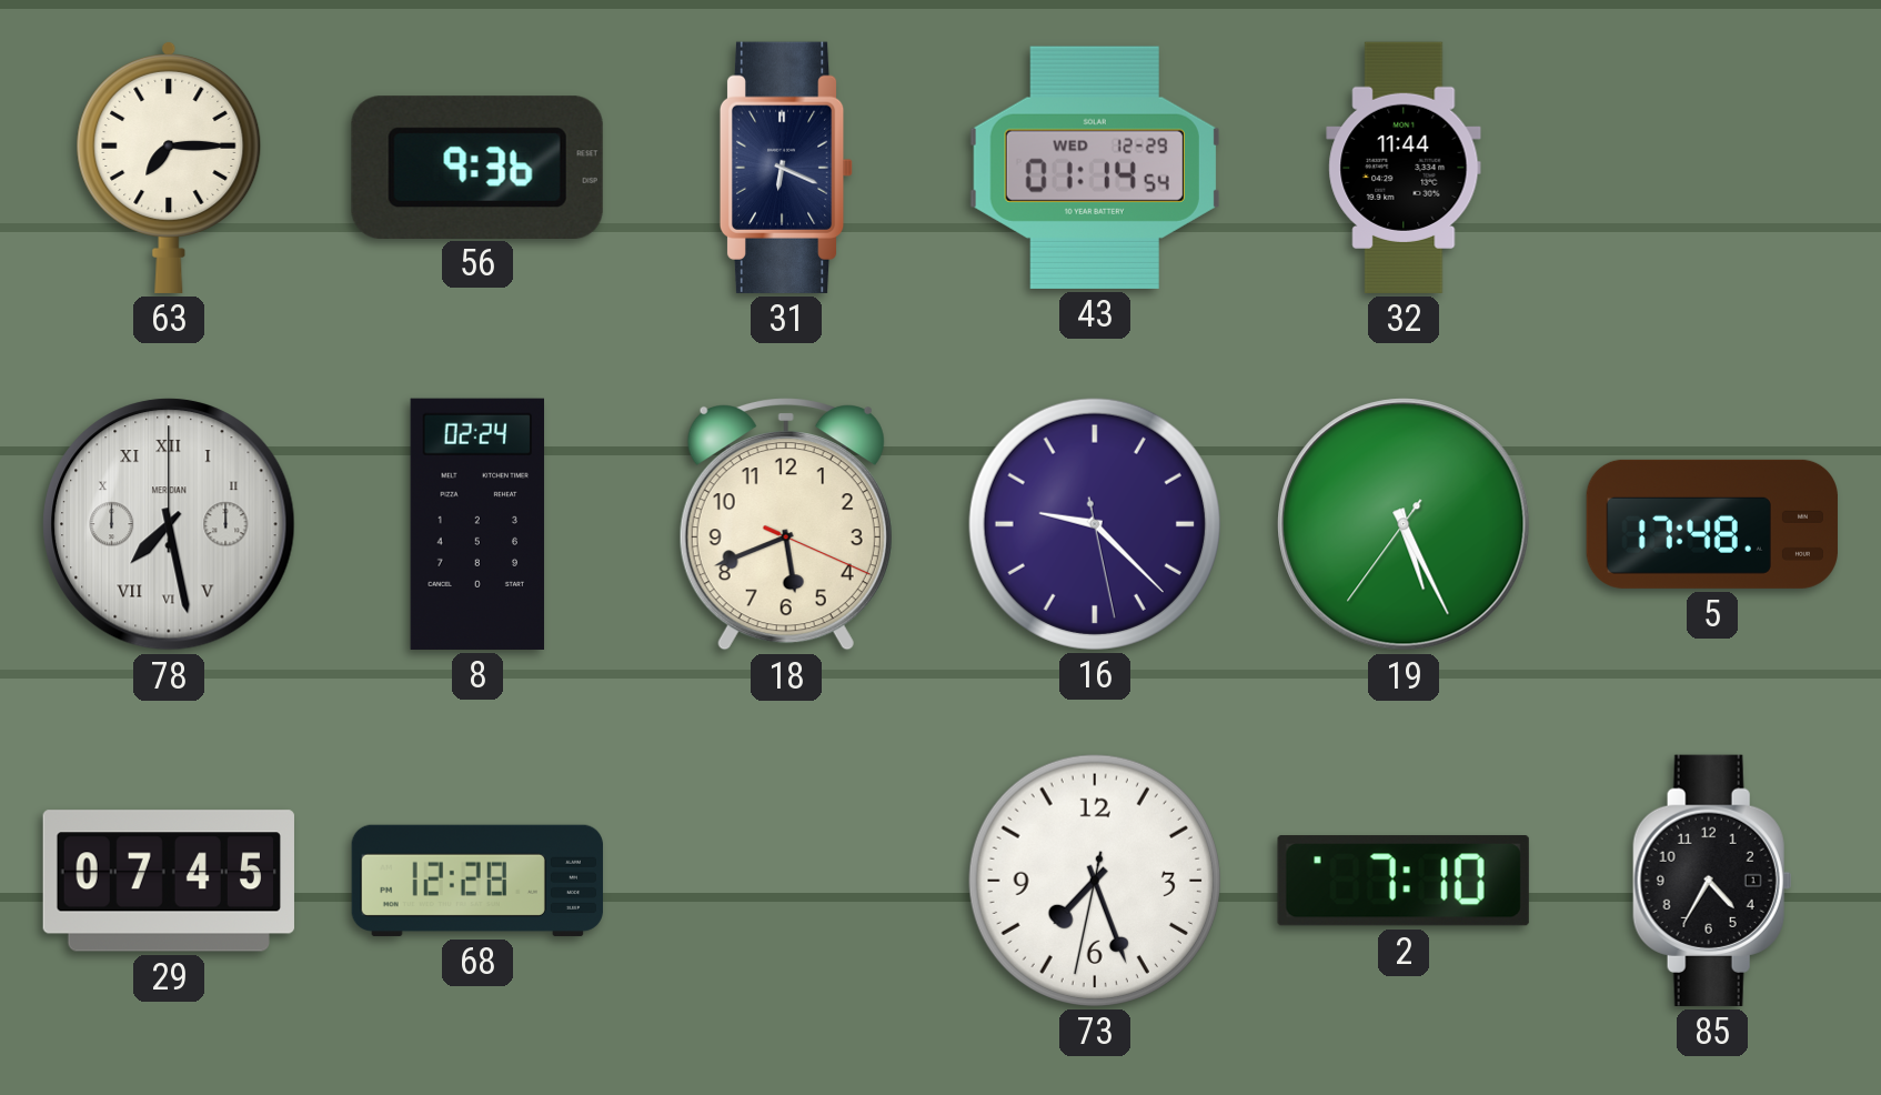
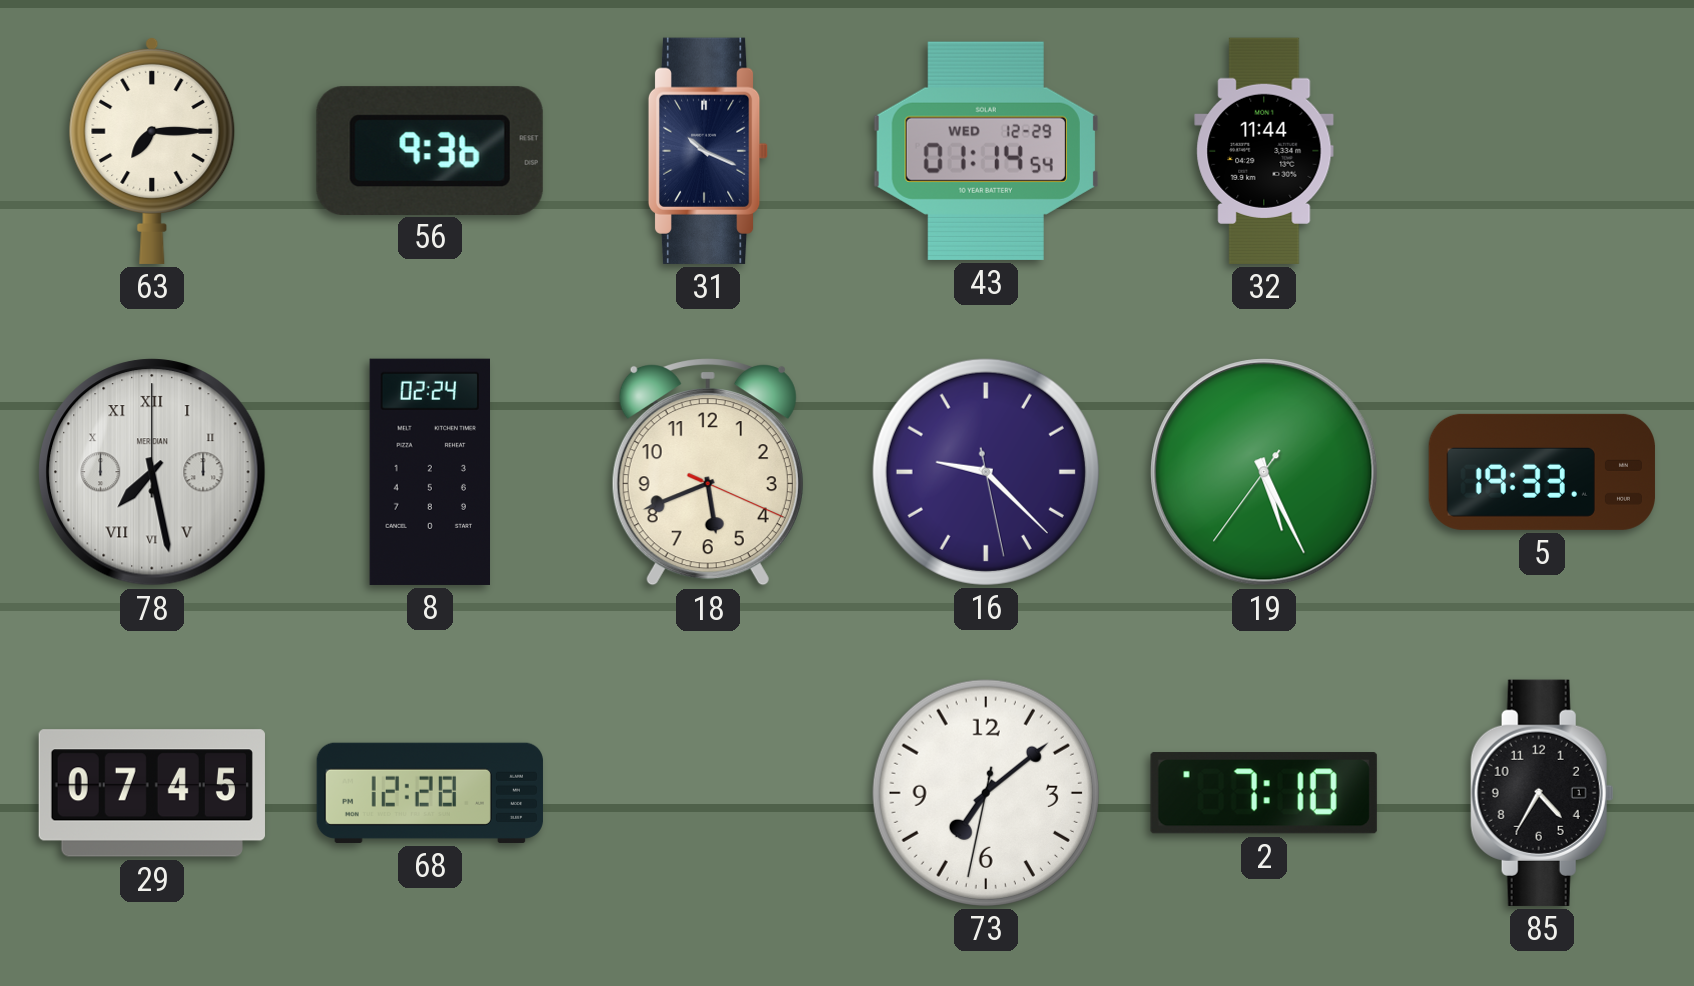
31: 6:19 -> 10:19 (708, 151)
5: 17:48 -> 19:33 (1542, 472)
73: 7:26 -> 7:08 (986, 793)
